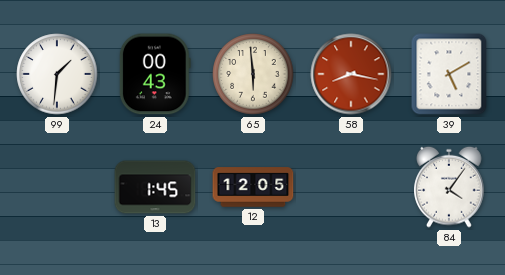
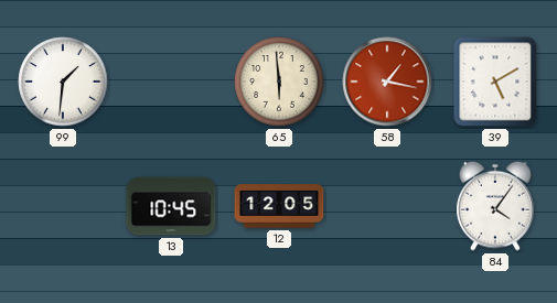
24: 00:43 -> none (155, 74)
58: 8:17 -> 1:17 (387, 82)
13: 1:45 -> 10:45 (171, 206)
